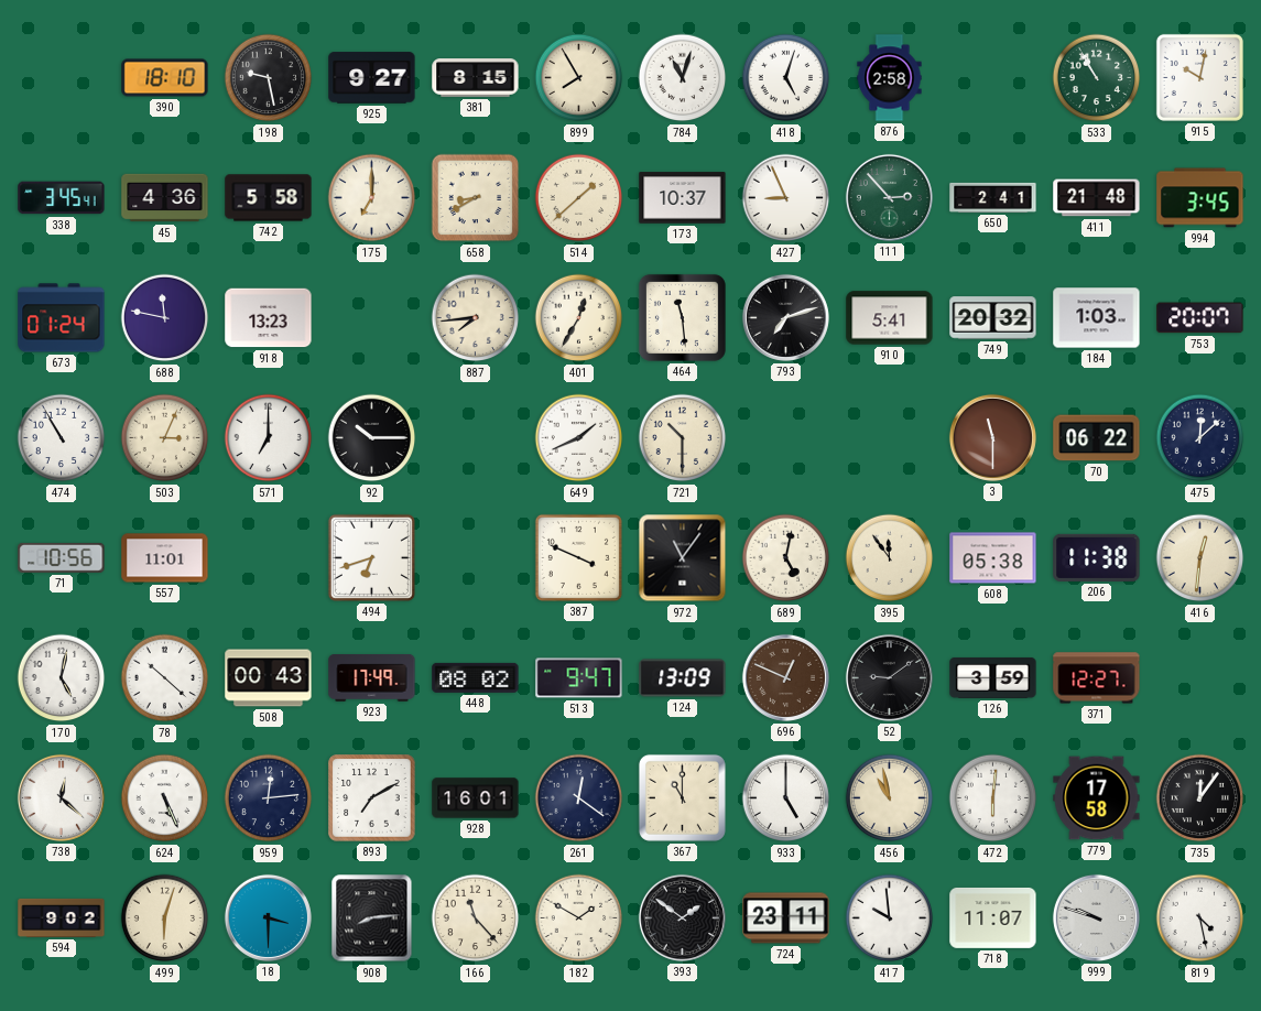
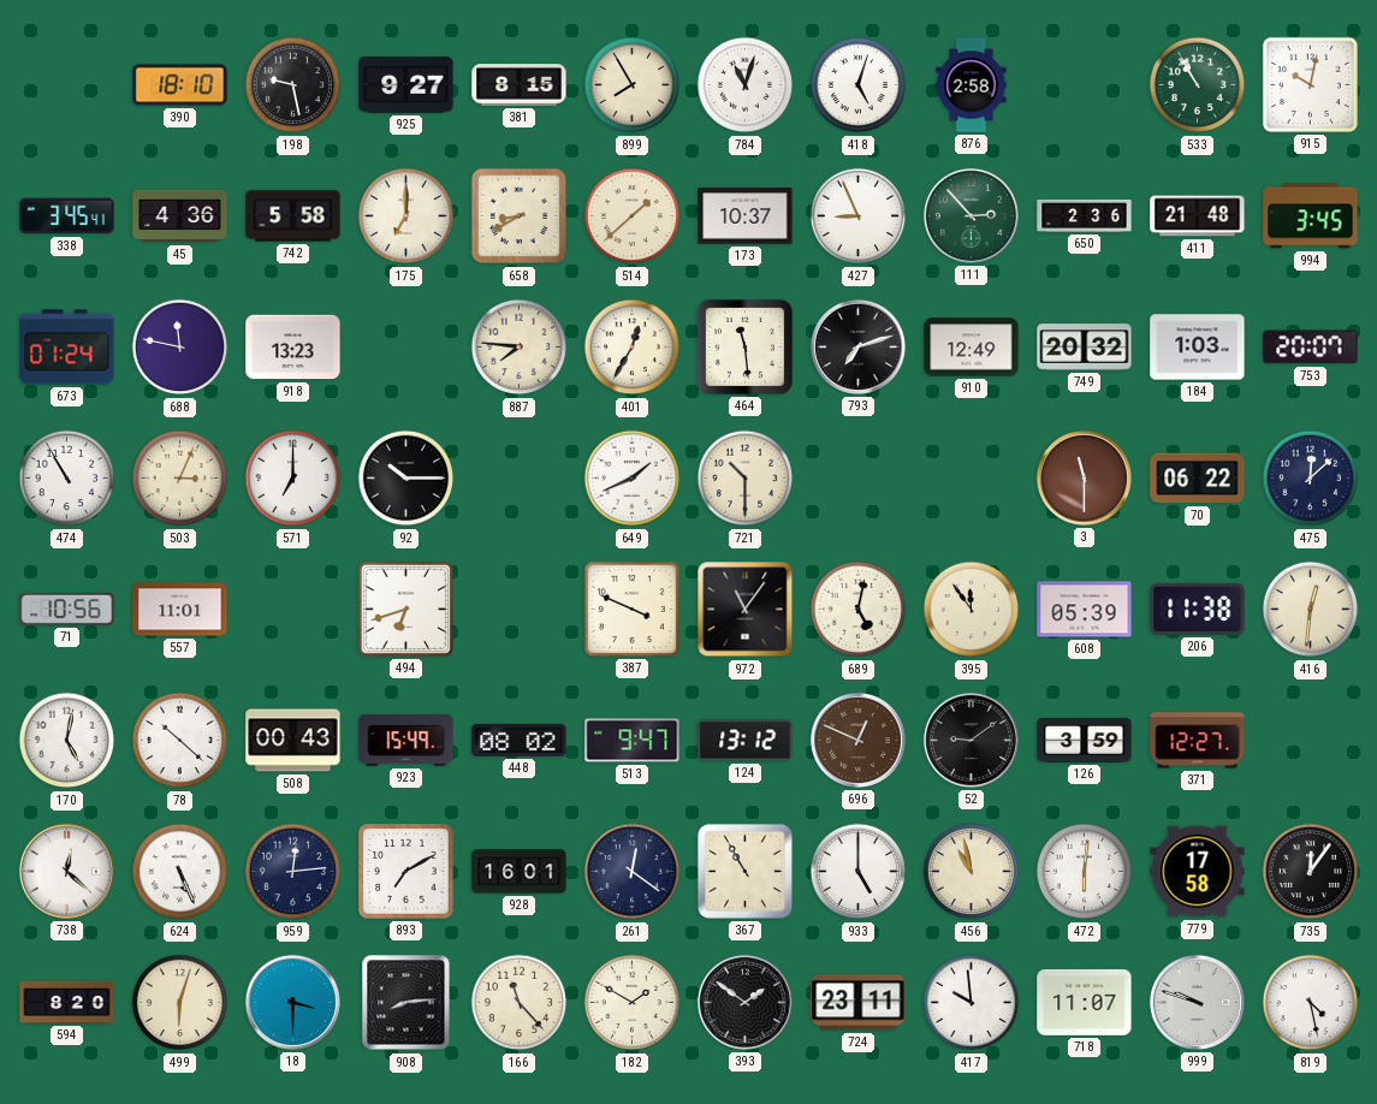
650: 2:41 -> 2:36 (1085, 215)
887: 7:44 -> 7:46 (520, 348)
910: 5:41 -> 12:49 (972, 348)
608: 05:38 -> 05:39 (1085, 610)
923: 17:49 -> 15:49 (406, 741)
124: 13:09 -> 13:12 (746, 741)
367: 11:00 -> 10:55 (744, 871)
594: 9:02 -> 8:20 (67, 1002)
